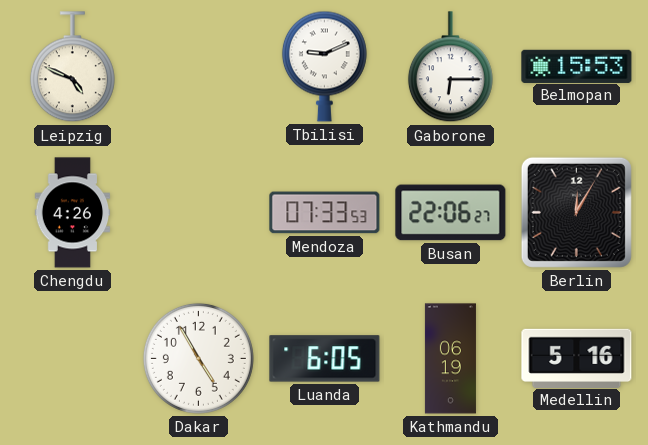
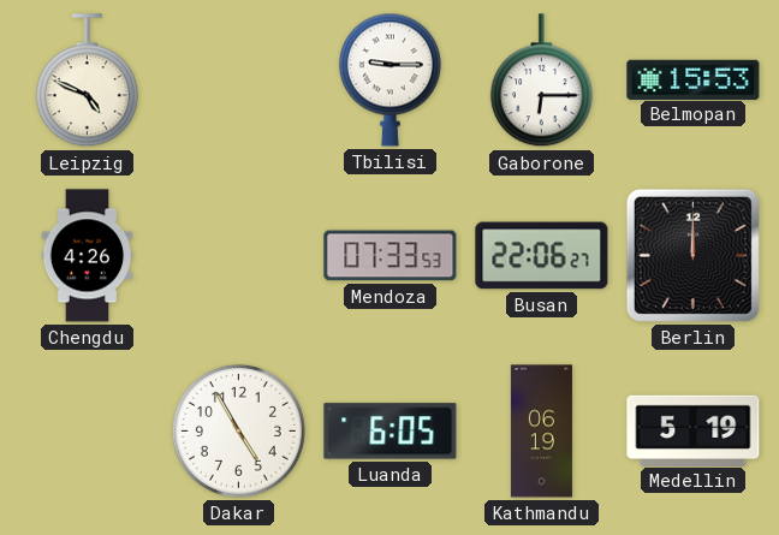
Tbilisi: 9:11 -> 9:15 (389, 79)
Berlin: 12:05 -> 12:00 (692, 255)
Medellin: 5:16 -> 5:19 (694, 430)
